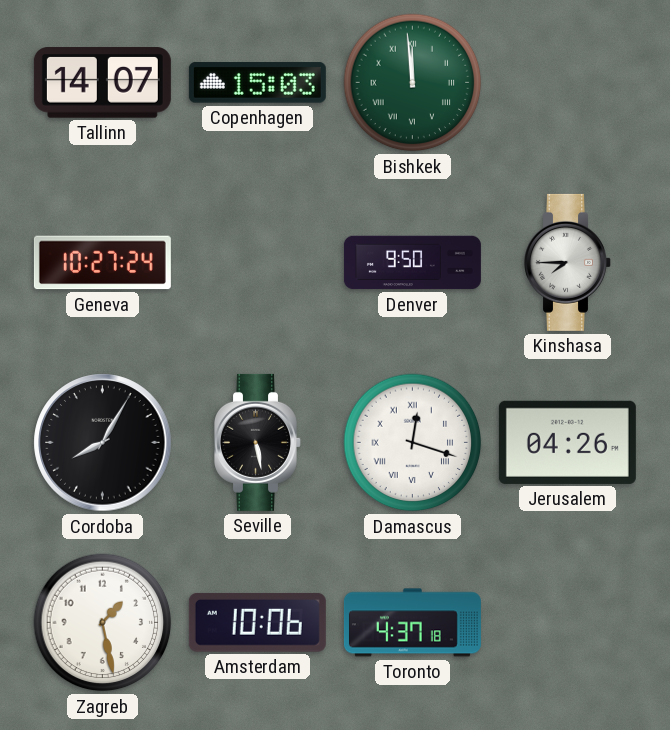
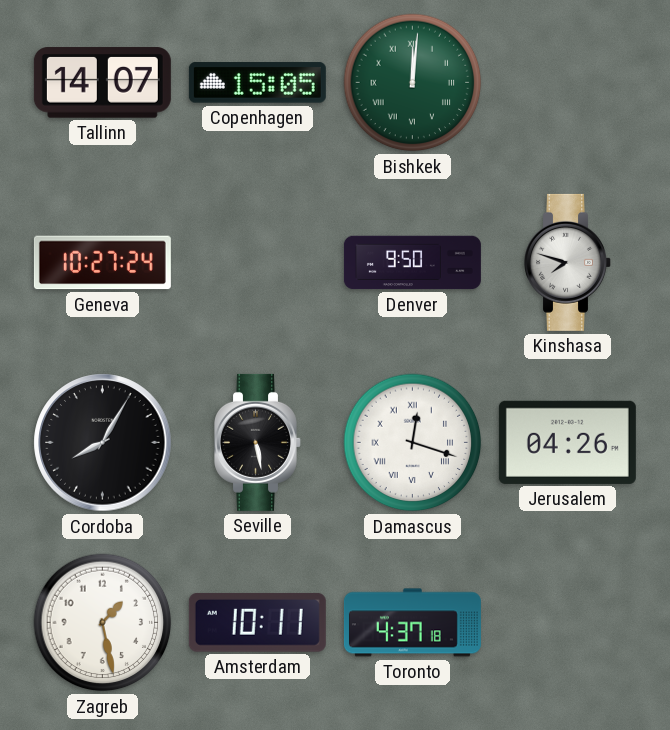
Copenhagen: 15:03 -> 15:05 (257, 83)
Bishkek: 11:59 -> 12:01 (413, 83)
Kinshasa: 7:45 -> 7:48 (568, 262)
Amsterdam: 10:06 -> 10:11 (257, 622)
